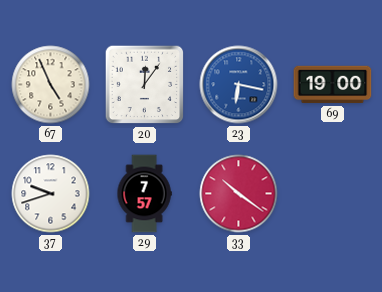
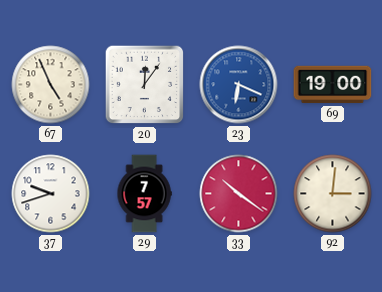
23: 6:17 -> 6:19 (239, 85)
92: none -> 3:01 (333, 194)
